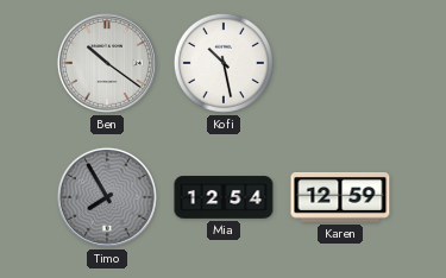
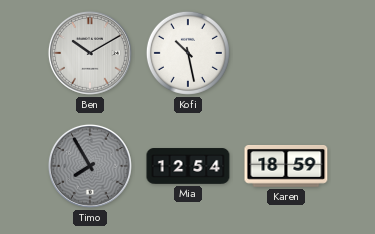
Ben: 10:21 -> 10:10 (90, 53)
Karen: 12:59 -> 18:59 (286, 167)
